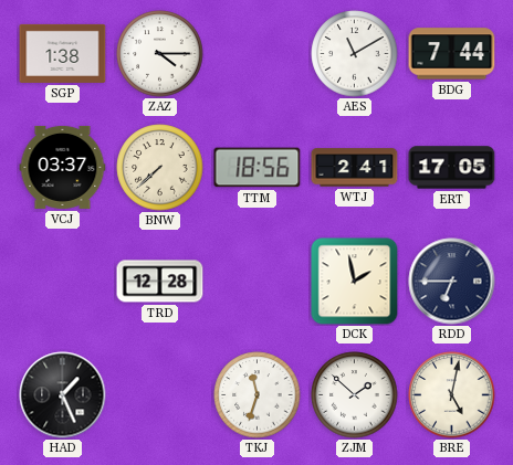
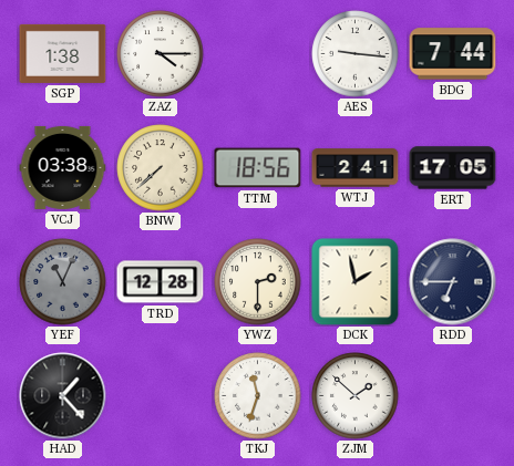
AES: 11:10 -> 9:16 (356, 54)
VCJ: 03:37 -> 03:38 (63, 167)
YEF: none -> 11:04 (63, 282)
YWZ: none -> 2:30 (258, 282)
HAD: 1:26 -> 1:23 (63, 396)
BRE: 5:02 -> none (452, 395)
